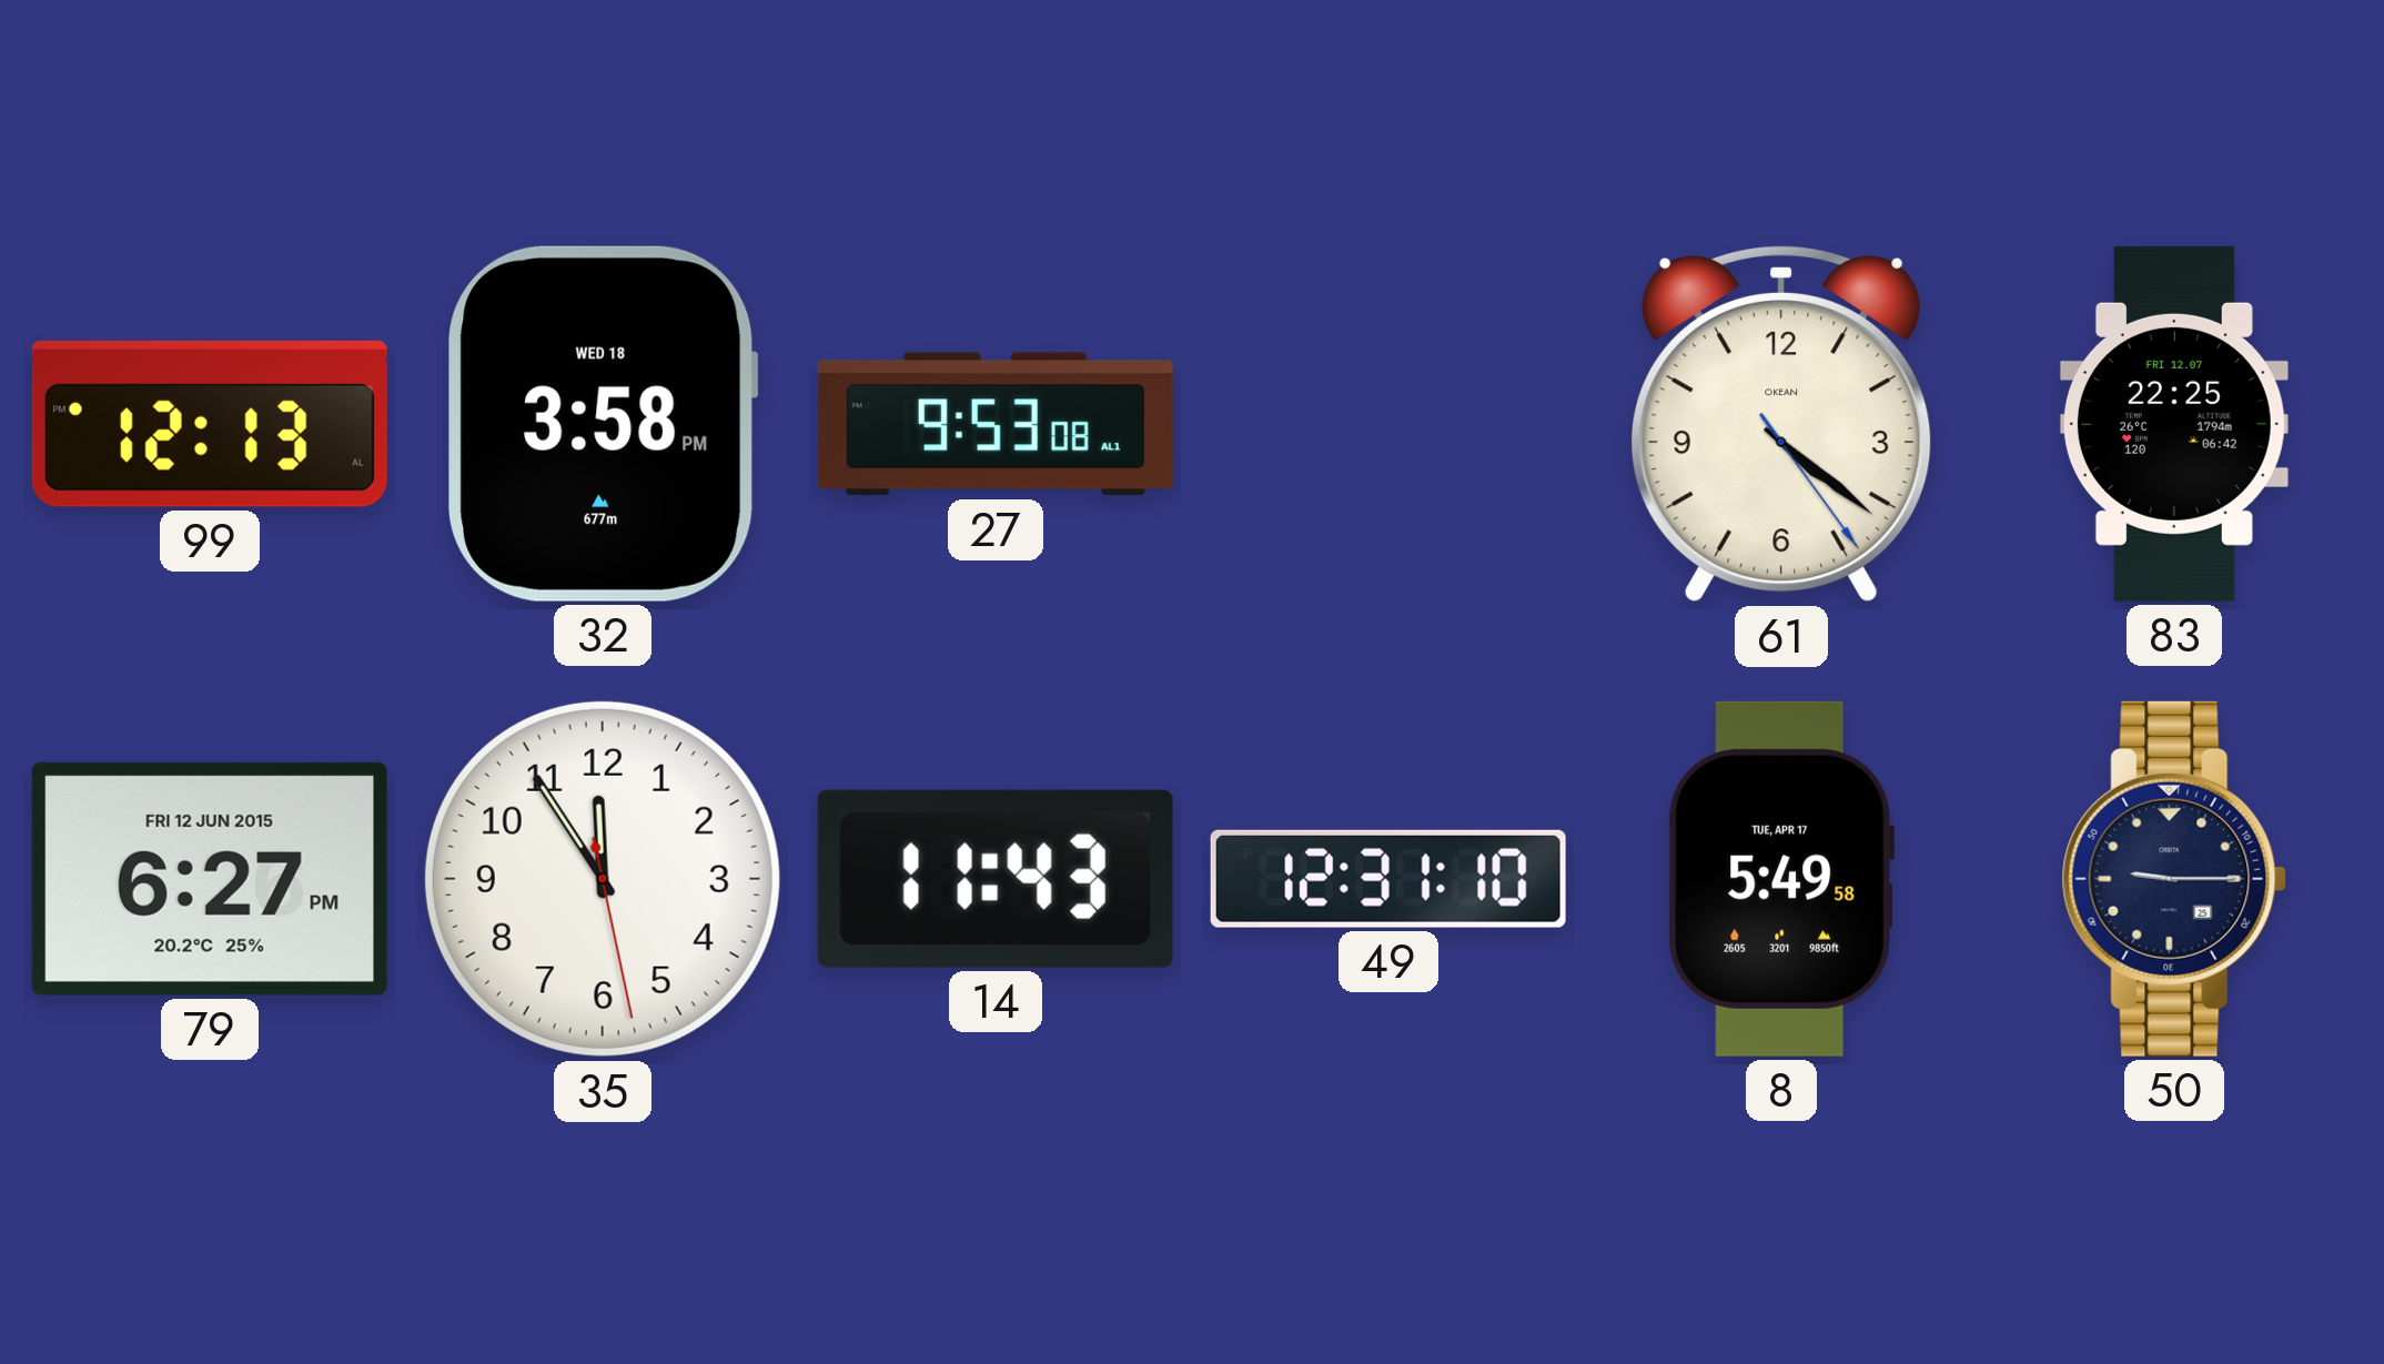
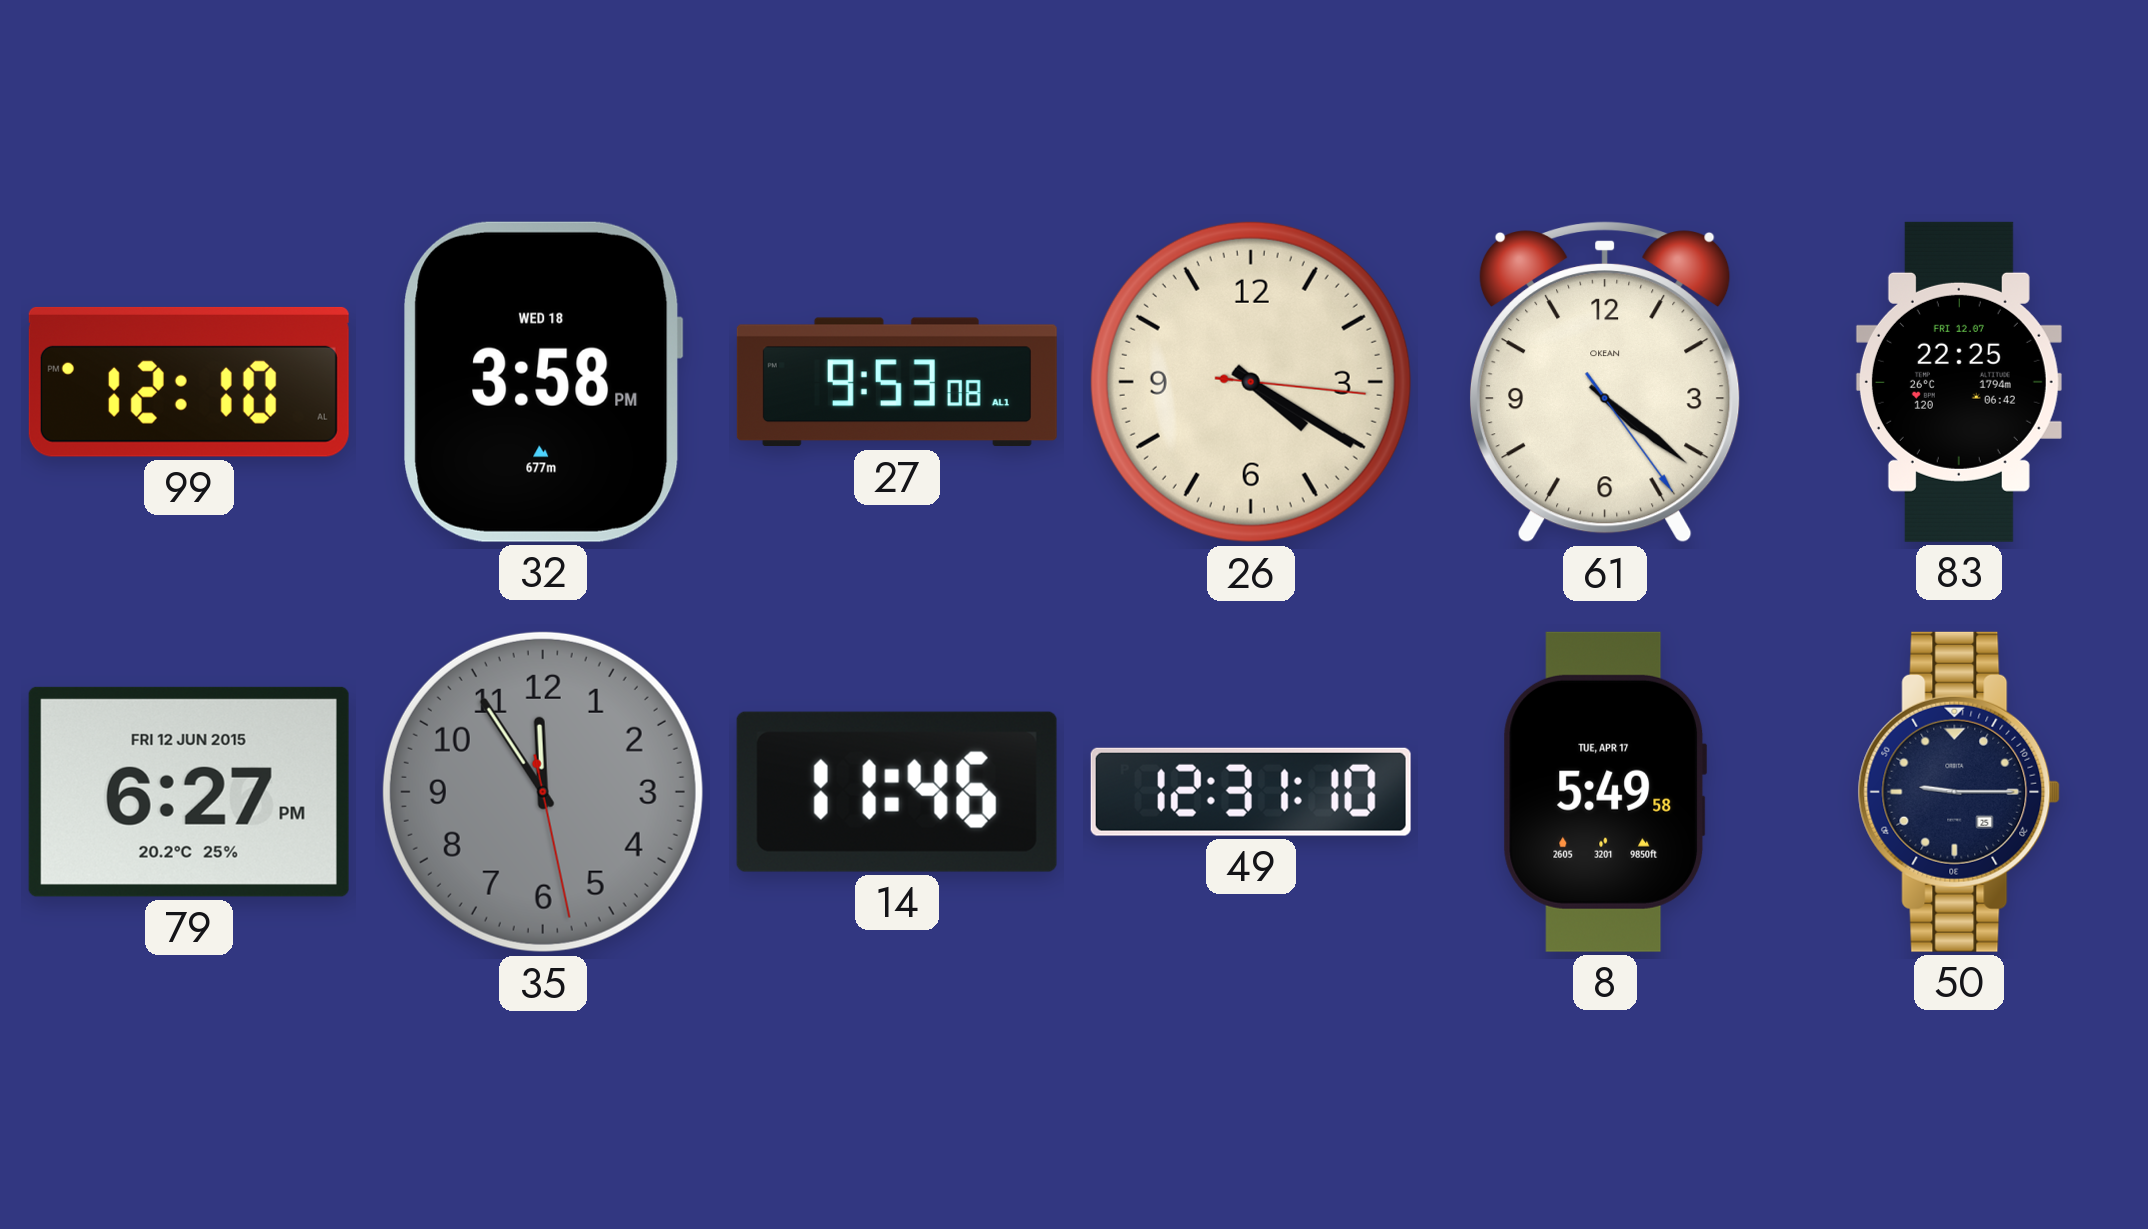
99: 12:13 -> 12:10 (189, 382)
26: none -> 4:20 (1251, 382)
35 dial: white -> grey (543, 792)
14: 11:43 -> 11:46 (897, 792)
